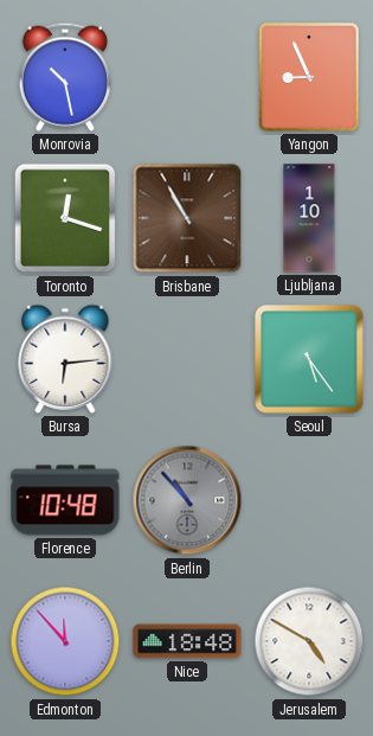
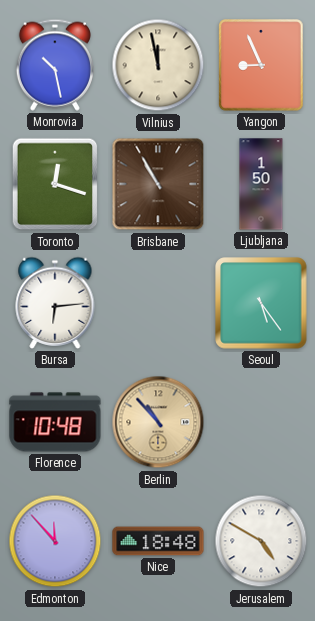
Vilnius: none -> 11:58 (158, 65)
Ljubljana: 1:10 -> 1:50 (261, 184)
Berlin dial: grey -> champagne (158, 422)
